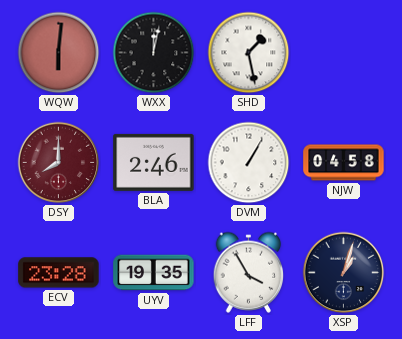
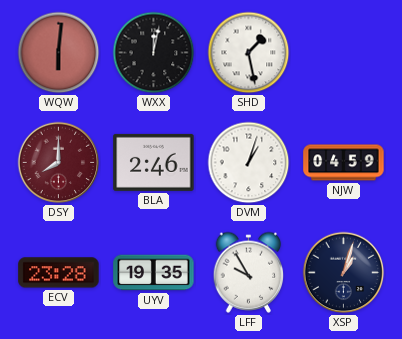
DVM: 1:05 -> 1:03 (249, 163)
NJW: 04:58 -> 04:59 (344, 163)
LFF: 3:55 -> 9:55 (249, 272)
